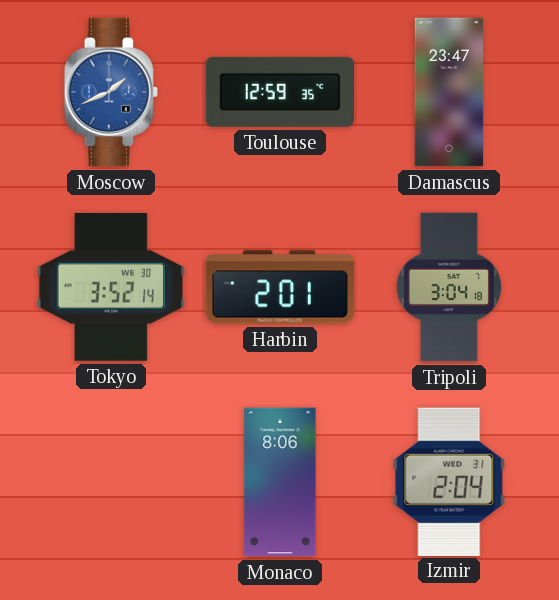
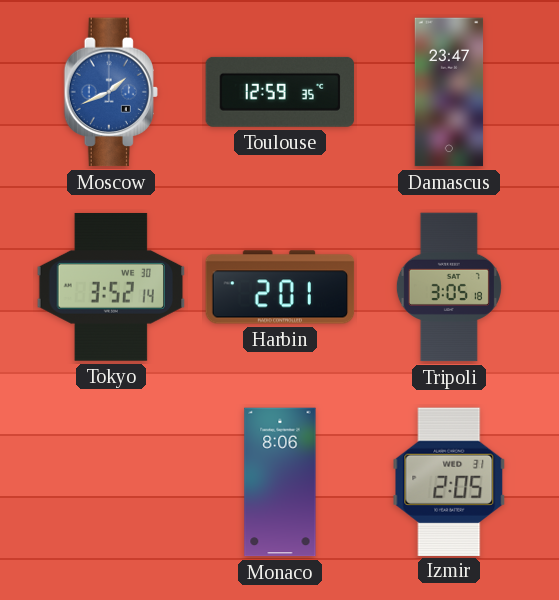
Tripoli: 3:04 -> 3:05 (449, 287)
Izmir: 2:04 -> 2:05 (449, 481)
